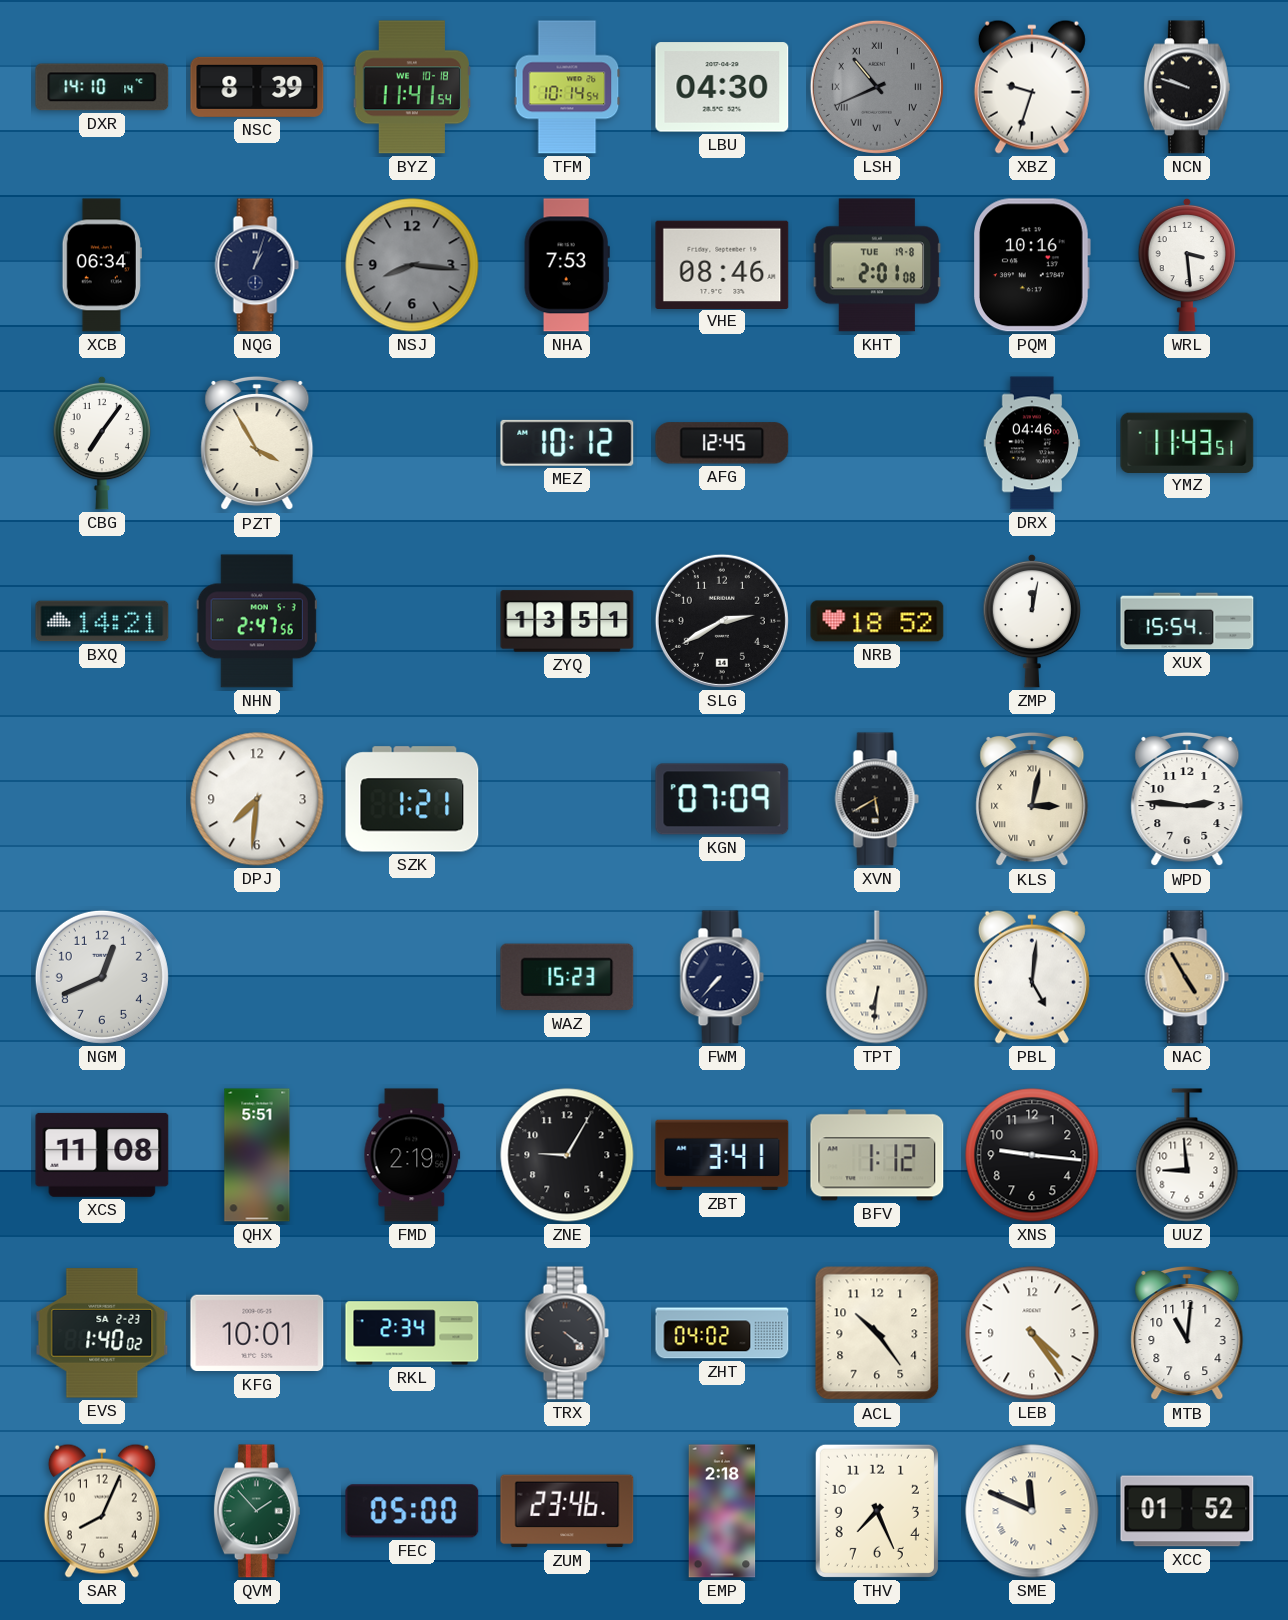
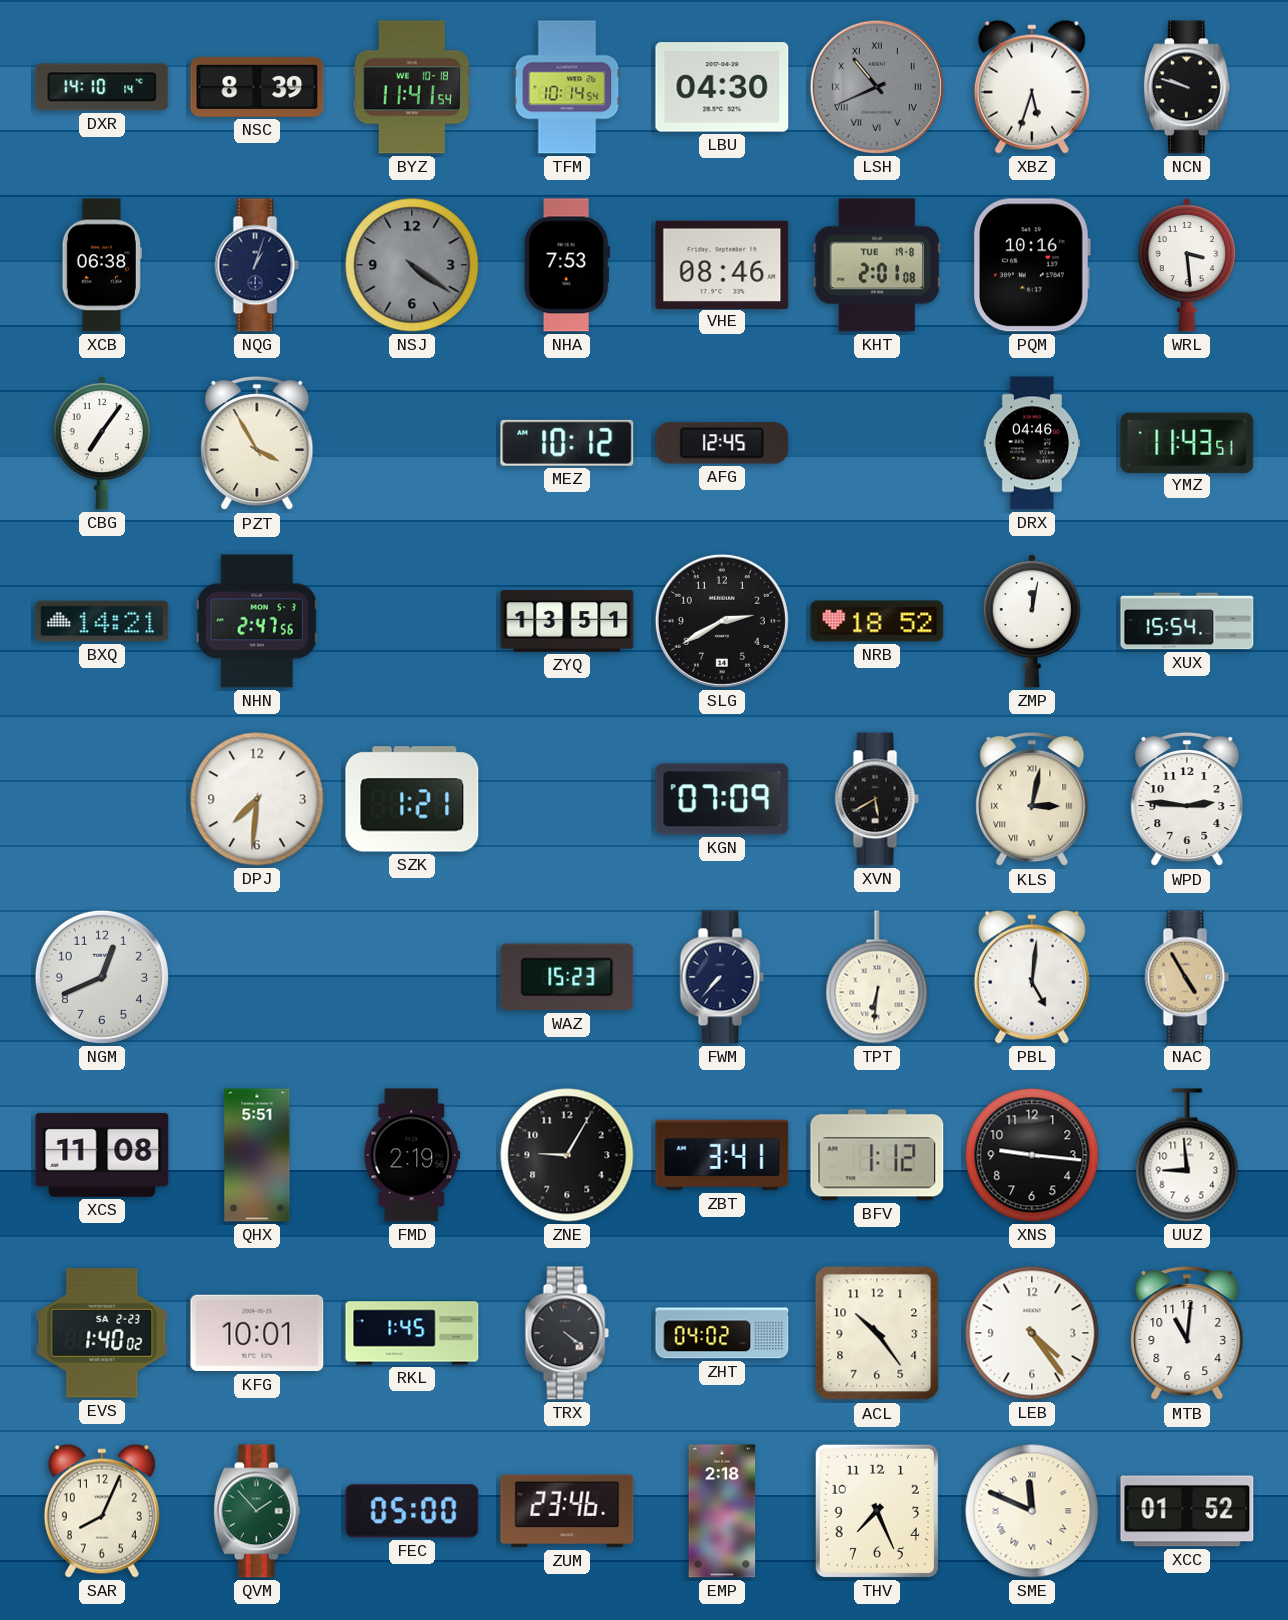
XBZ: 9:33 -> 5:33 (1032, 87)
XCB: 06:34 -> 06:38 (102, 265)
NSJ: 8:16 -> 4:21 (412, 265)
RKL: 2:34 -> 1:45 (412, 1333)
